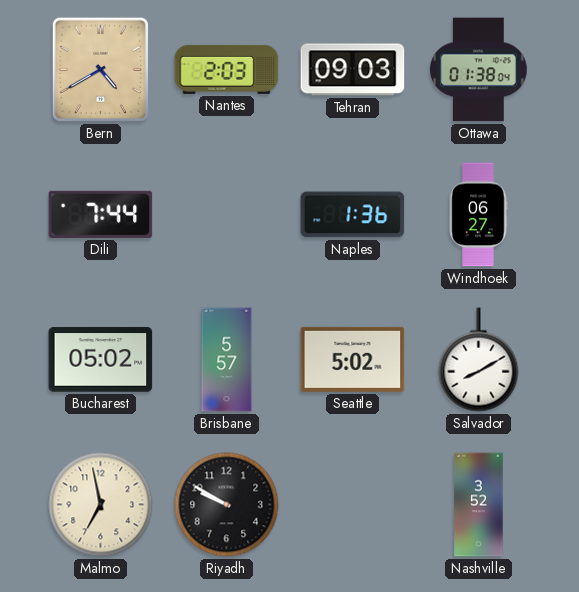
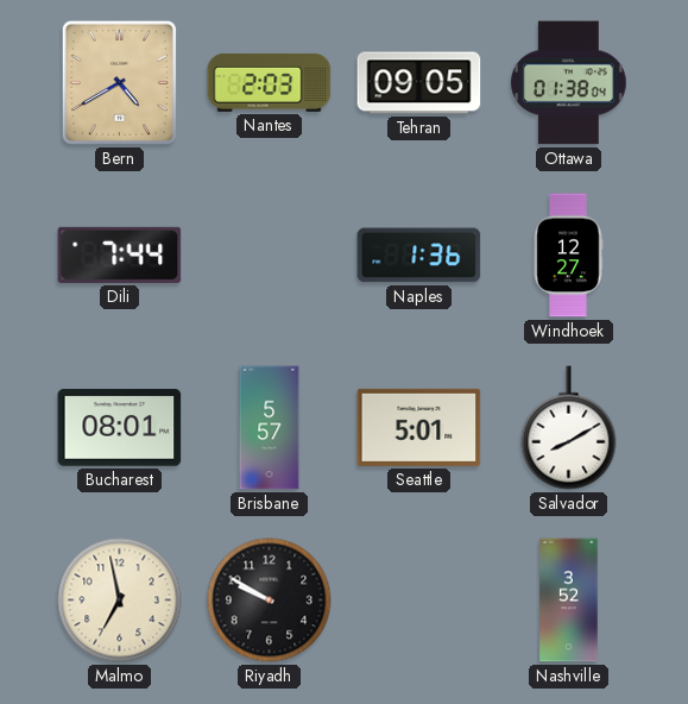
Tehran: 09:03 -> 09:05 (419, 83)
Windhoek: 06:27 -> 12:27 (568, 256)
Bucharest: 05:02 -> 08:01 (120, 428)
Seattle: 5:02 -> 5:01 (419, 427)
